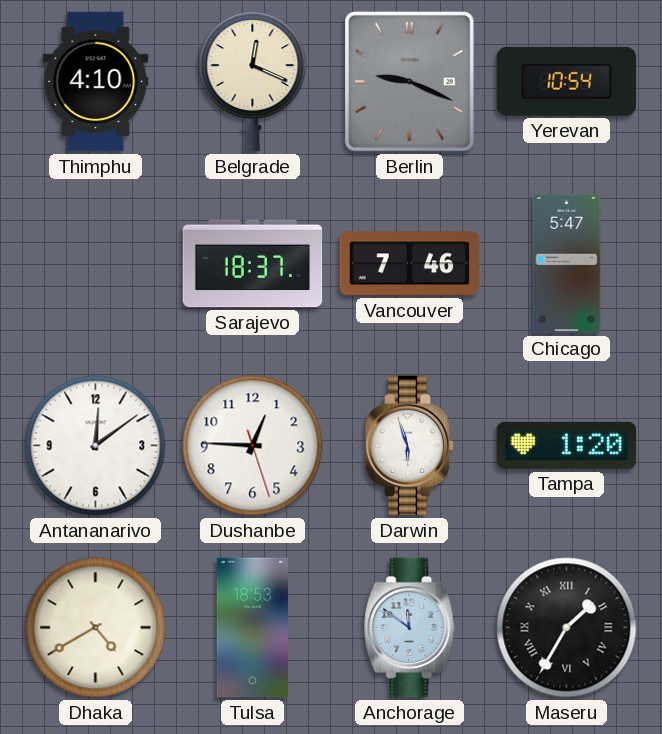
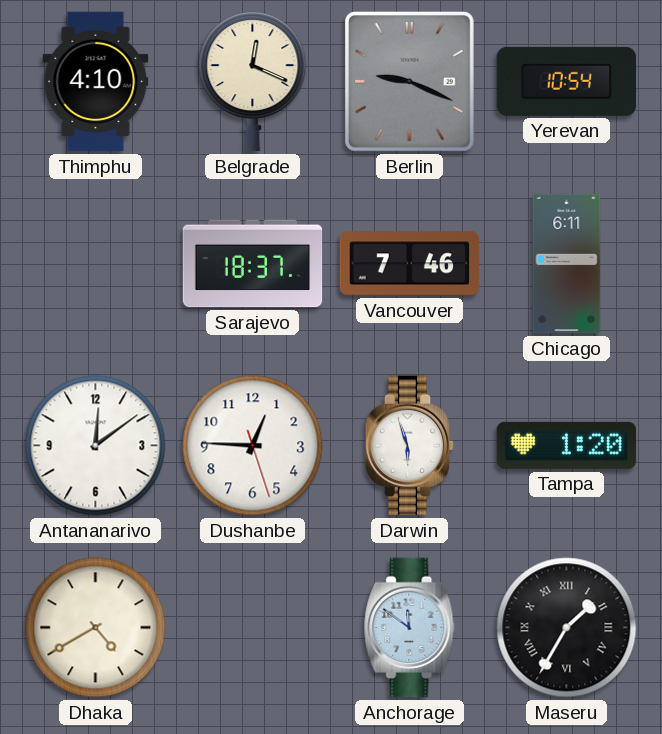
Chicago: 5:47 -> 6:11 (567, 264)
Tulsa: 18:53 -> none (252, 628)
